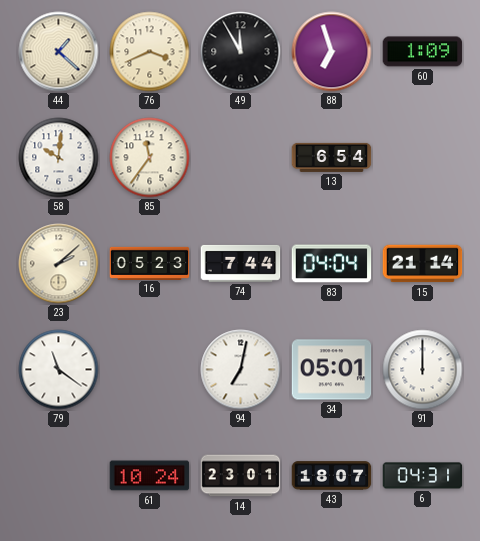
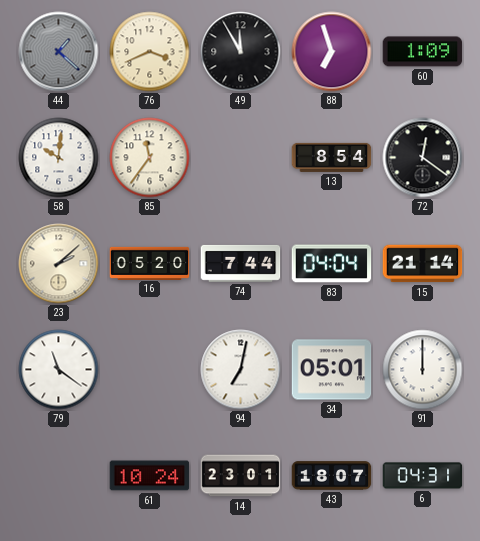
44 dial: cream -> grey (59, 52)
13: 6:54 -> 8:54 (332, 157)
72: none -> 12:21 (423, 158)
16: 05:23 -> 05:20 (150, 263)
